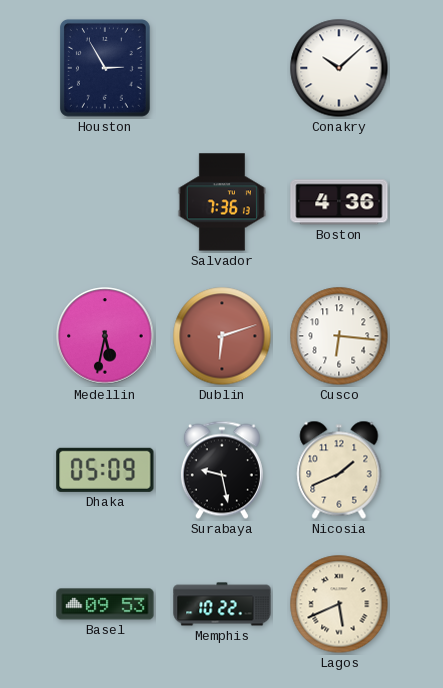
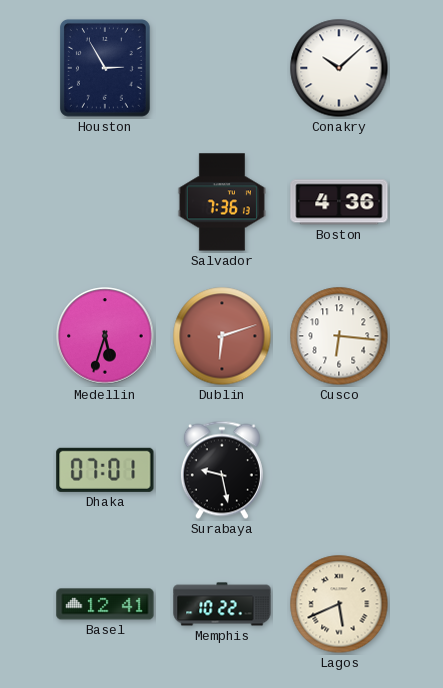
Medellin: 5:32 -> 5:33 (105, 336)
Dhaka: 05:09 -> 07:01 (105, 470)
Nicosia: 1:41 -> none (339, 470)
Basel: 09:53 -> 12:41 (105, 604)
